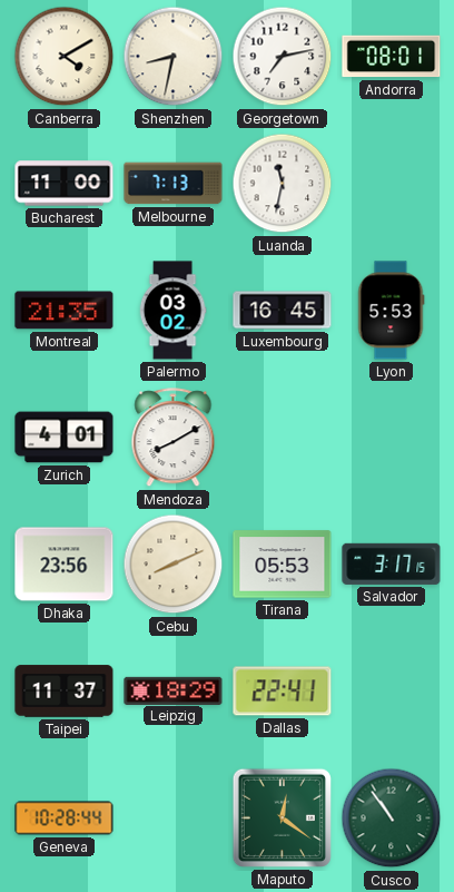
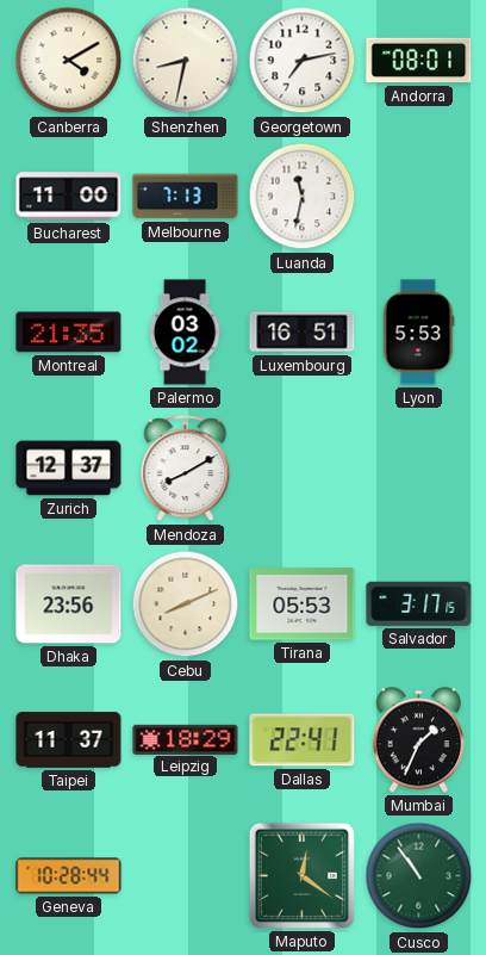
Luxembourg: 16:45 -> 16:51 (303, 333)
Zurich: 4:01 -> 12:37 (69, 469)
Mumbai: none -> 1:34 (418, 740)
